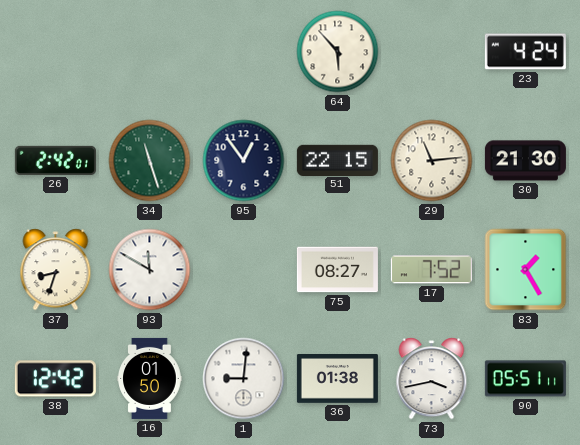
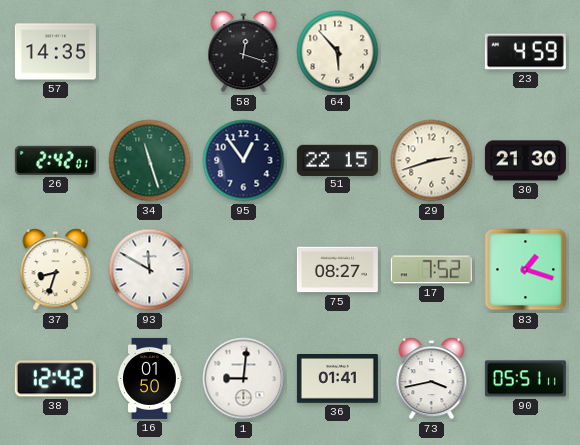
57: none -> 14:35 (55, 52)
58: none -> 12:18 (244, 52)
23: 4:24 -> 4:59 (525, 52)
29: 11:14 -> 2:42 (432, 161)
83: 1:25 -> 1:18 (526, 270)
36: 01:38 -> 01:41 (337, 379)
